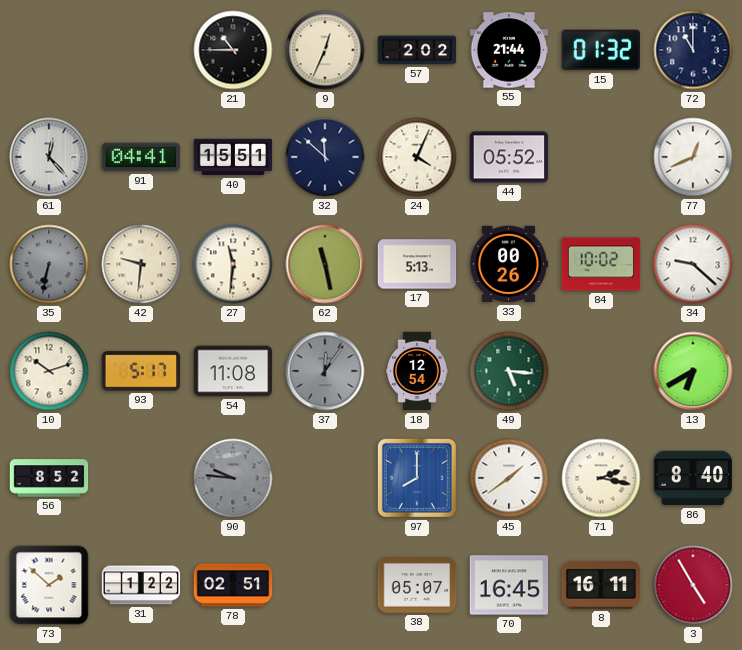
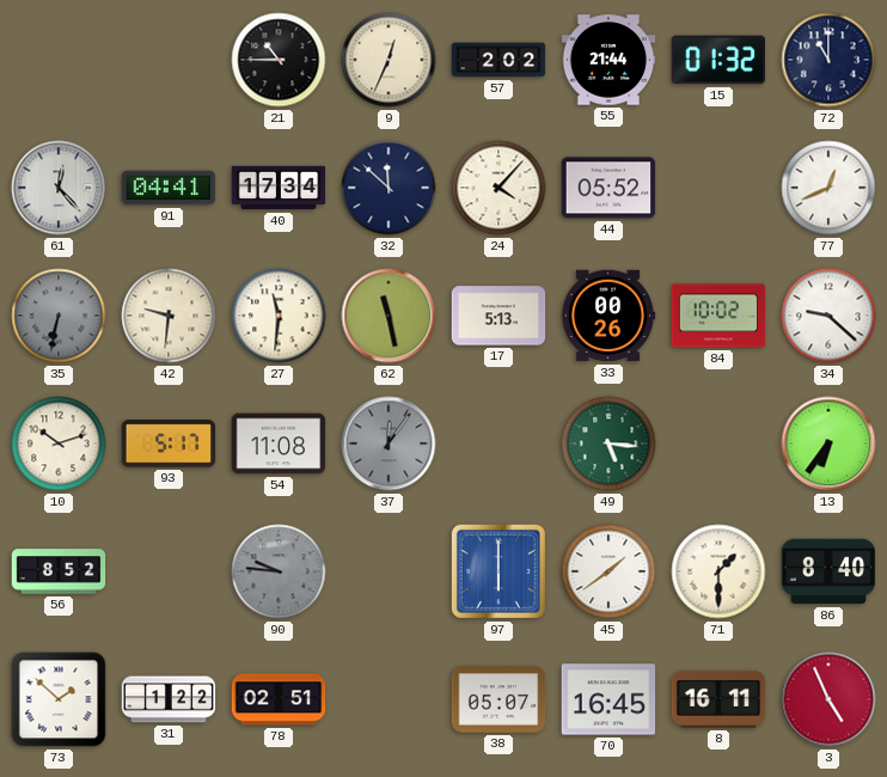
40: 15:51 -> 17:34 (279, 188)
24: 4:04 -> 4:07 (498, 188)
18: 12:54 -> none (417, 371)
13: 6:40 -> 6:36 (828, 443)
97: 8:00 -> 6:00 (498, 571)
71: 2:17 -> 1:30 (718, 571)
3: 4:55 -> 4:56 (828, 699)
